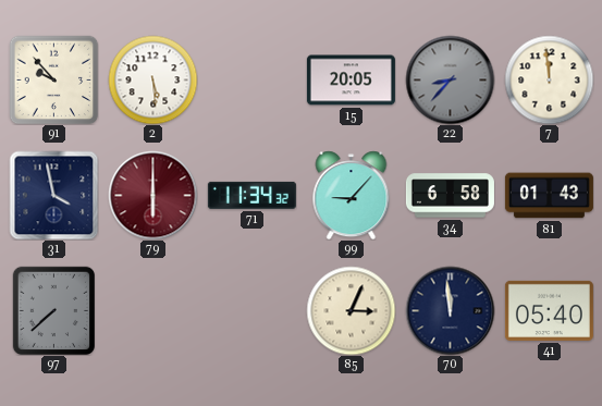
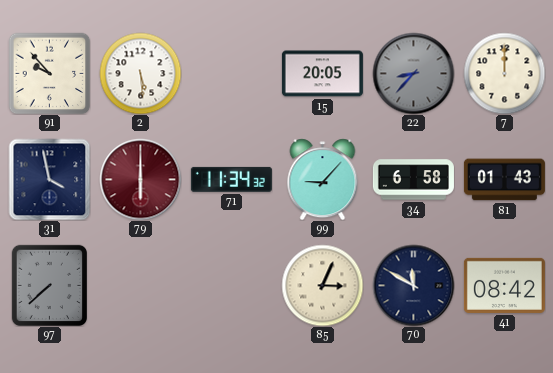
7: 11:59 -> 12:00 (504, 73)
70: 11:59 -> 11:50 (413, 285)
41: 05:40 -> 08:42 (504, 285)
